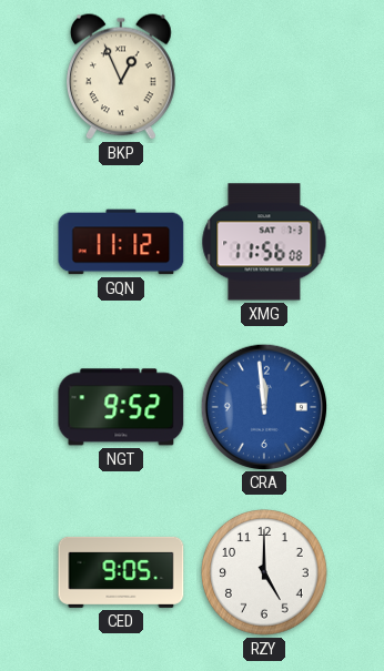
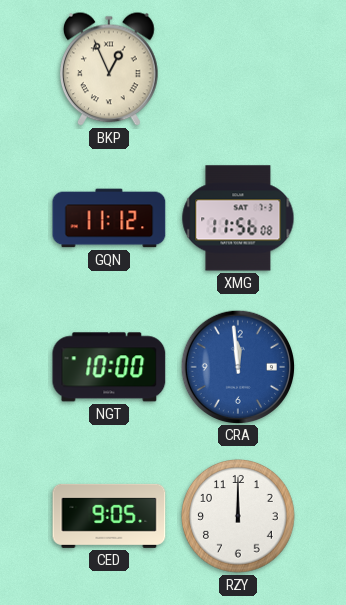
NGT: 9:52 -> 10:00 (109, 367)
RZY: 5:00 -> 12:00 (239, 517)
